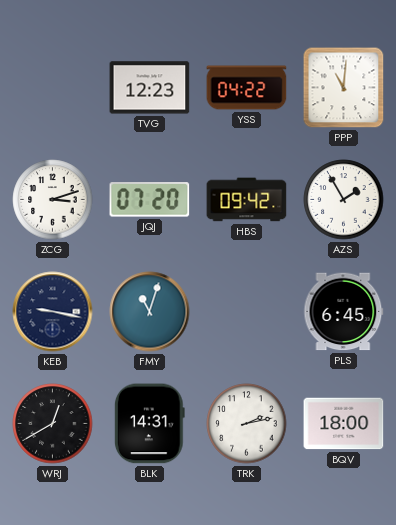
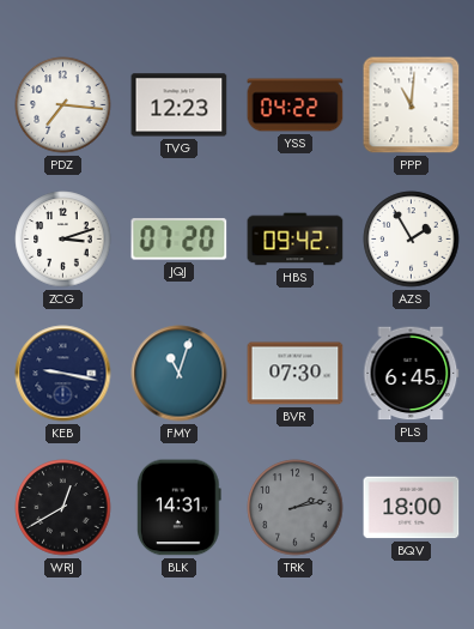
PDZ: none -> 7:16 (63, 105)
BVR: none -> 07:30 (296, 374)
TRK dial: white -> grey (296, 508)
